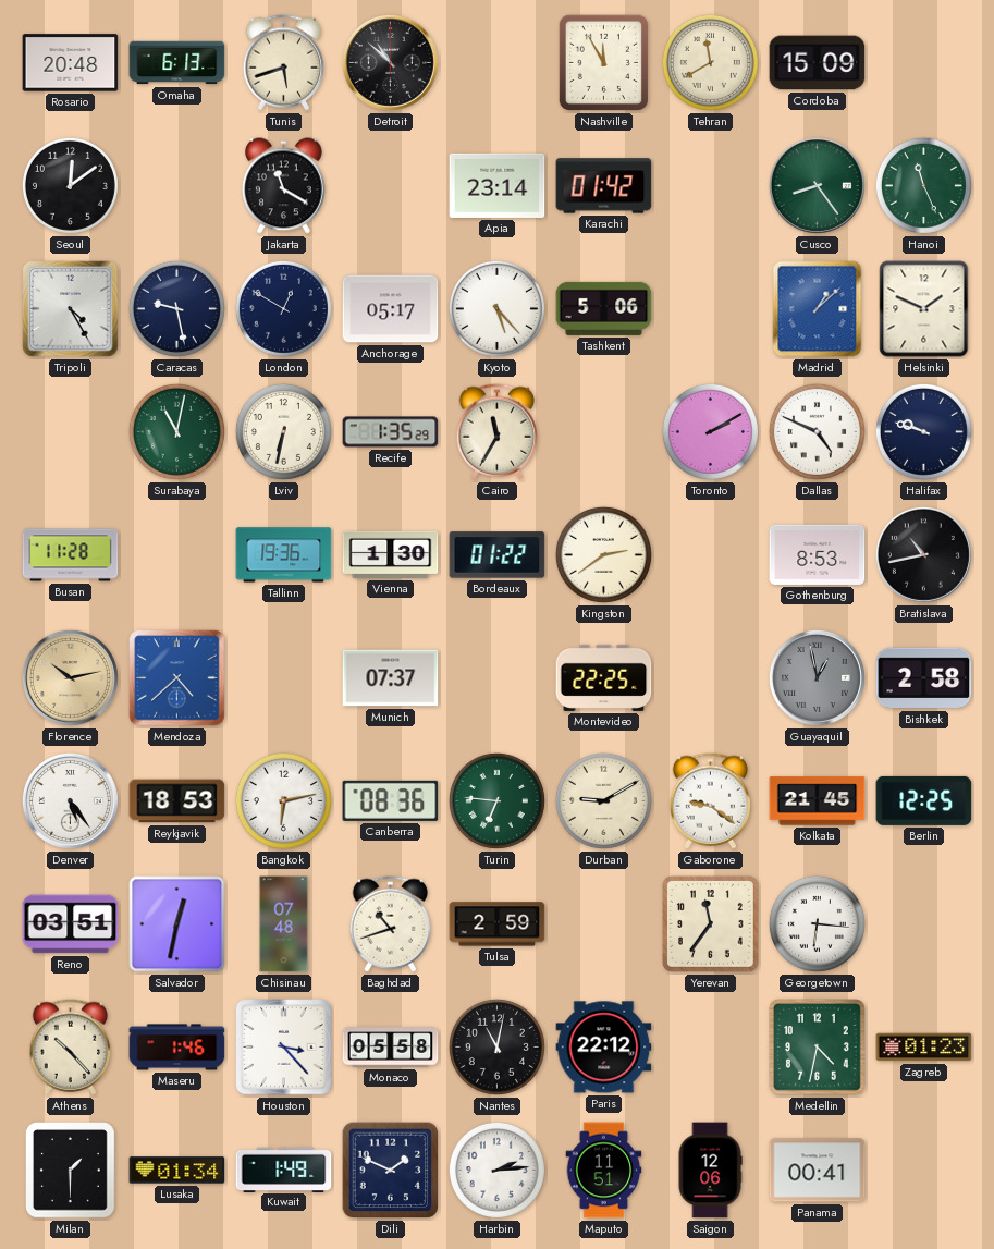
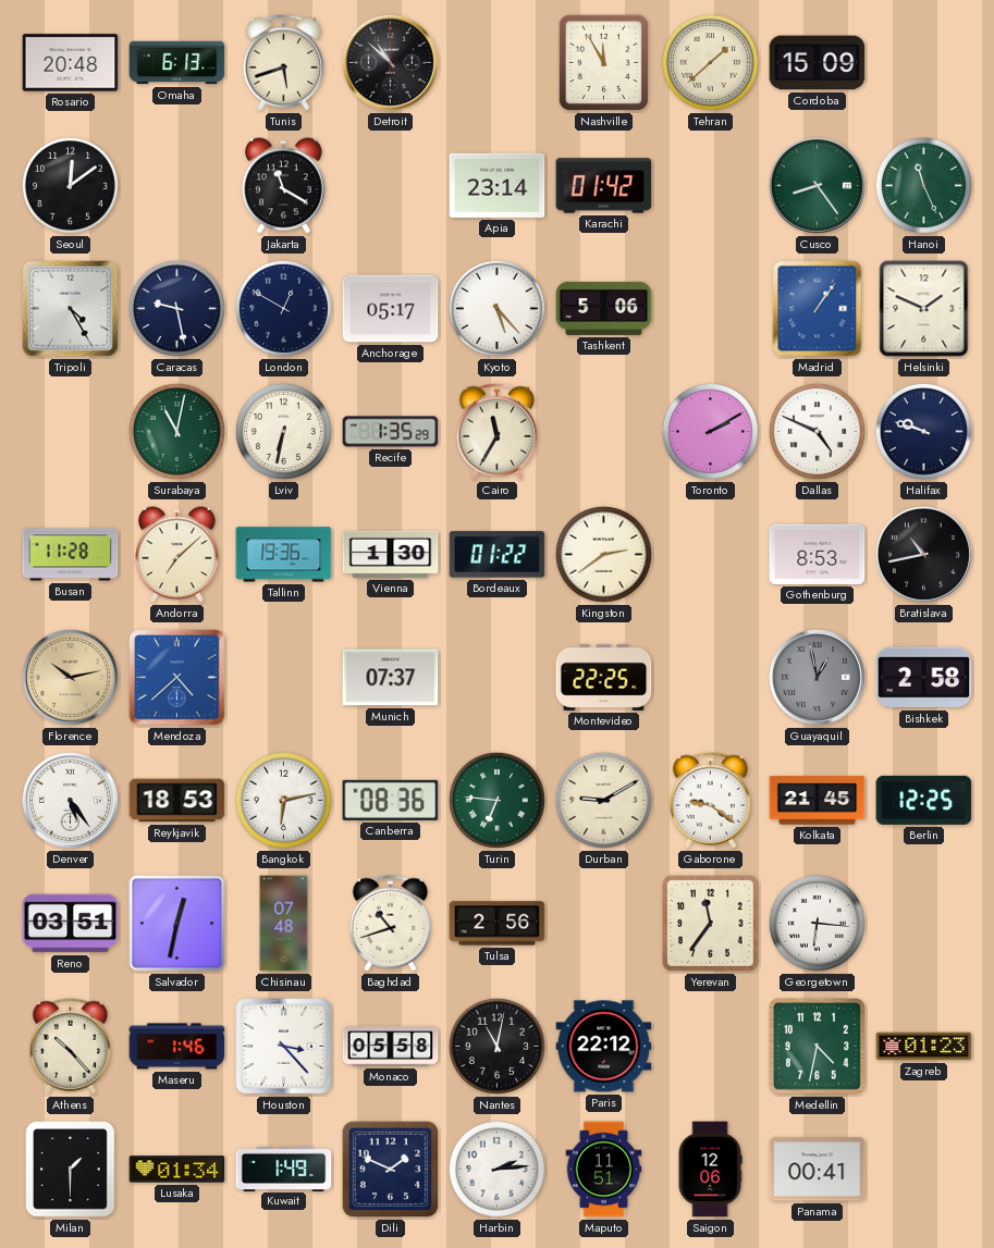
Tehran: 11:40 -> 1:38 (710, 62)
Madrid: 1:08 -> 1:06 (818, 309)
Andorra: none -> 7:08 (177, 555)
Tulsa: 2:59 -> 2:56 (498, 924)
